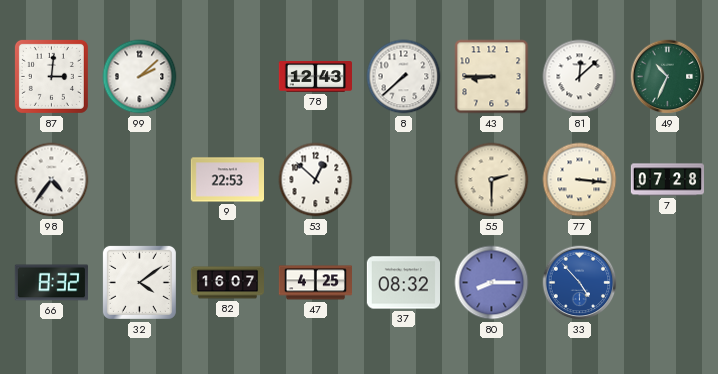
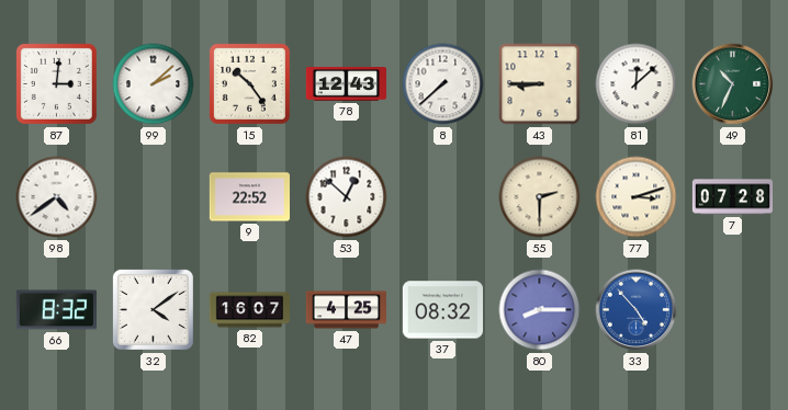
15: none -> 10:24 (249, 83)
98: 4:36 -> 4:39 (57, 197)
9: 22:53 -> 22:52 (249, 197)
77: 3:16 -> 3:12 (637, 197)
